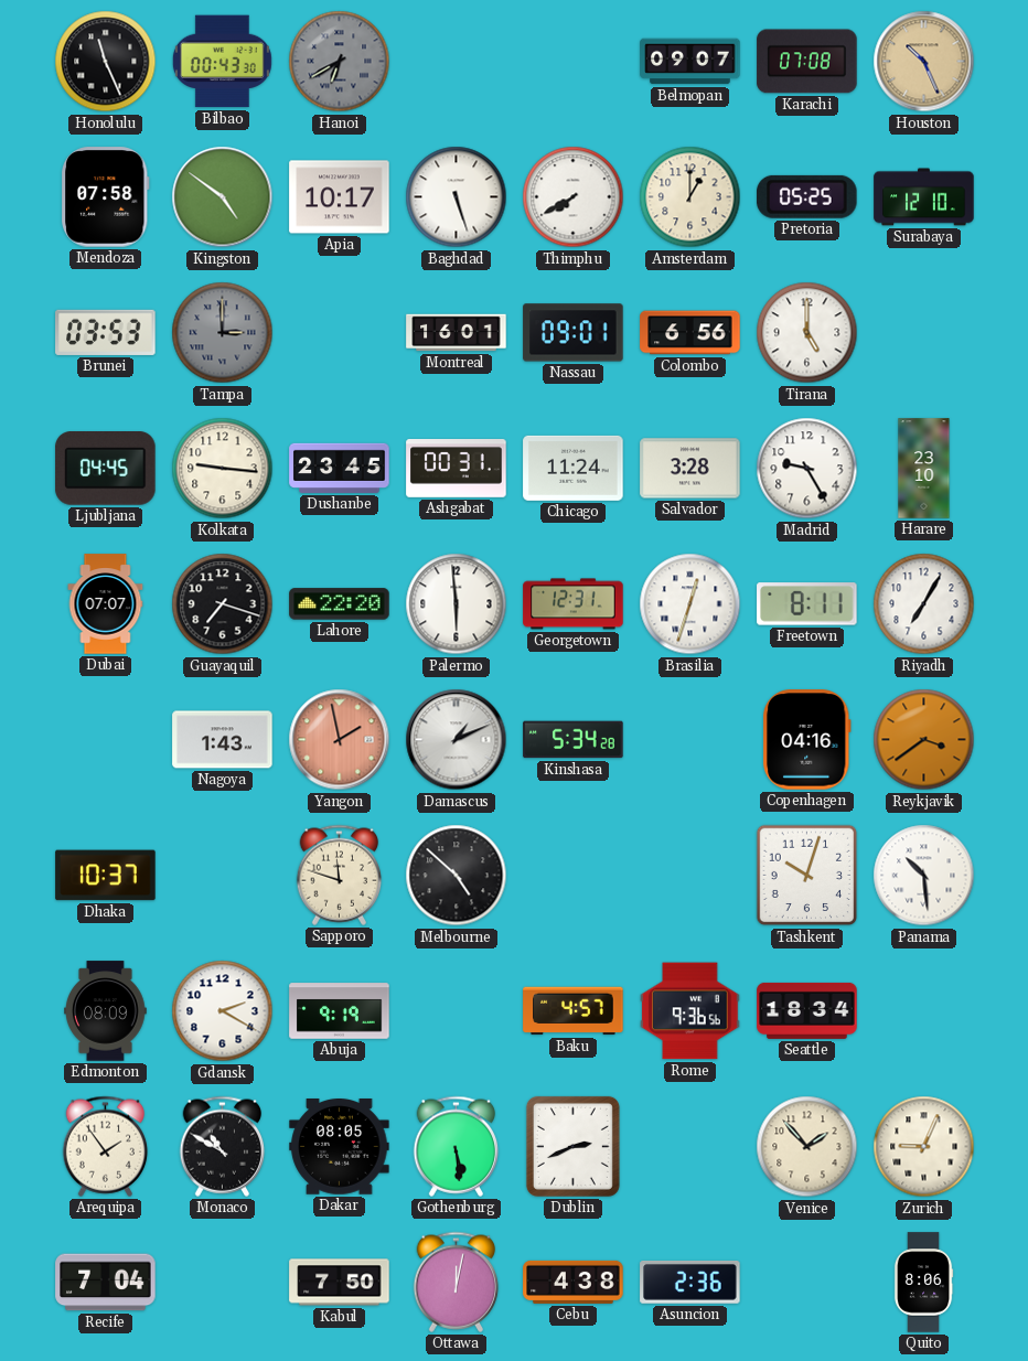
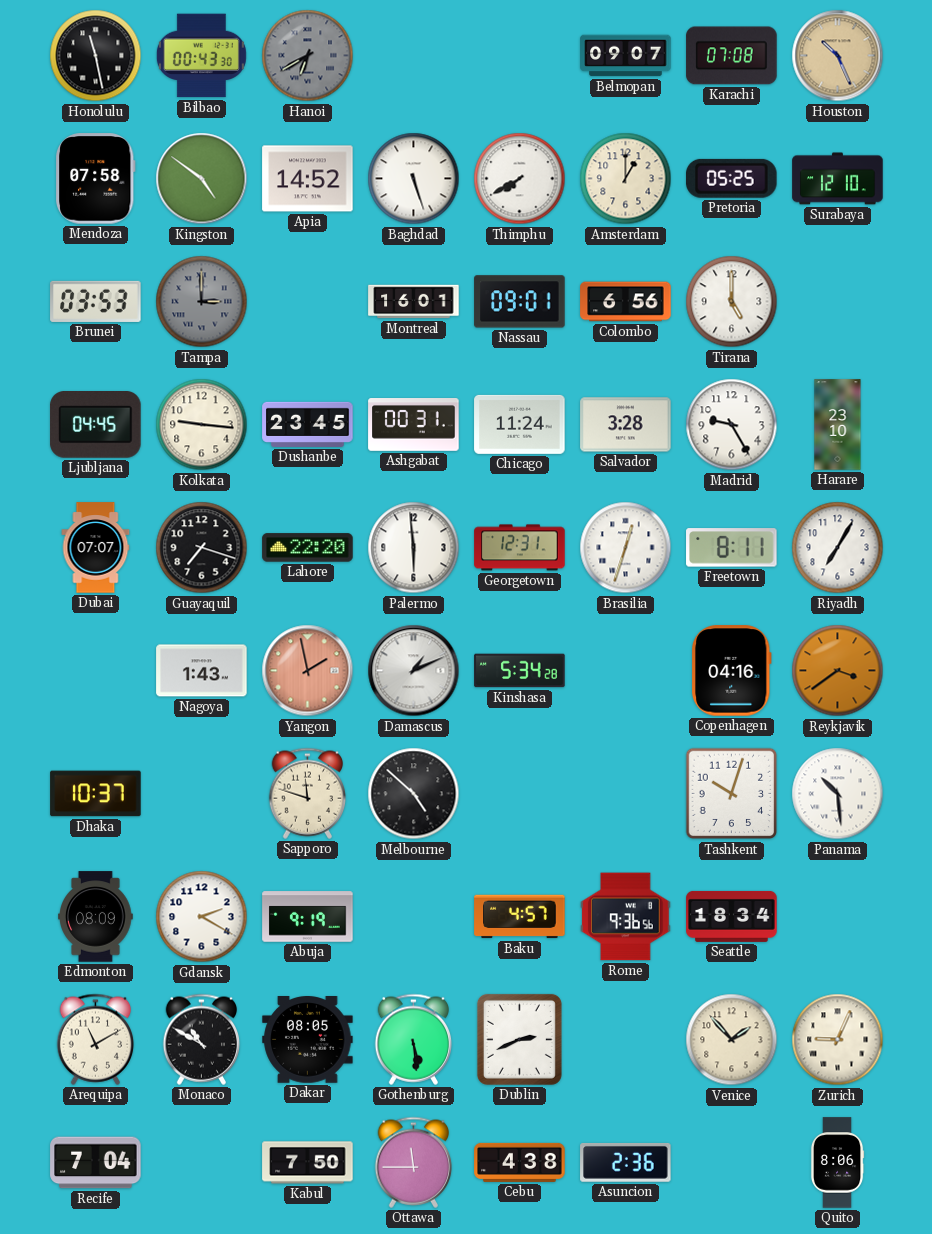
Honolulu: 11:26 -> 11:28 (96, 56)
Apia: 10:17 -> 14:52 (308, 179)
Arequipa: 1:54 -> 11:10 (96, 1039)
Ottawa: 12:02 -> 11:45 (414, 1162)
